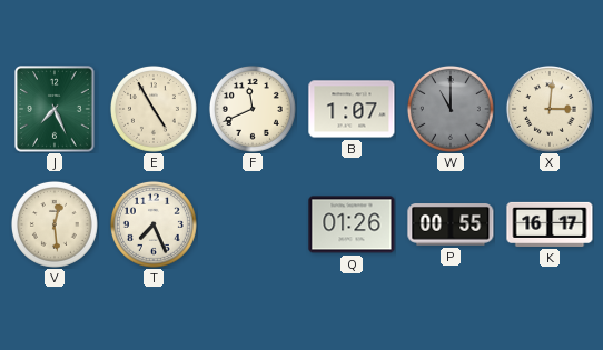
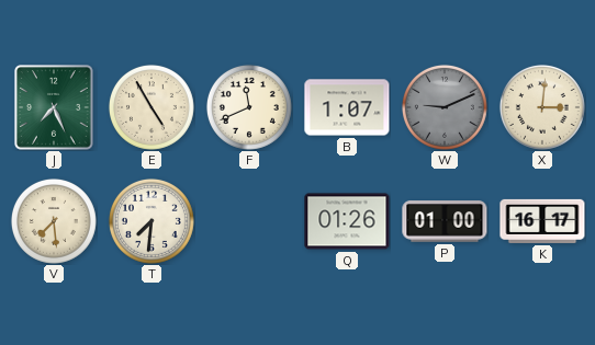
W: 11:00 -> 9:11 (445, 107)
V: 12:29 -> 7:29 (54, 221)
T: 7:26 -> 7:31 (151, 221)
P: 00:55 -> 01:00 (445, 221)
